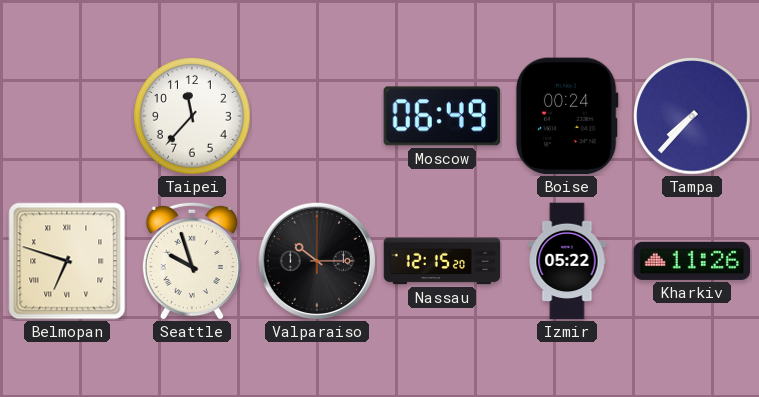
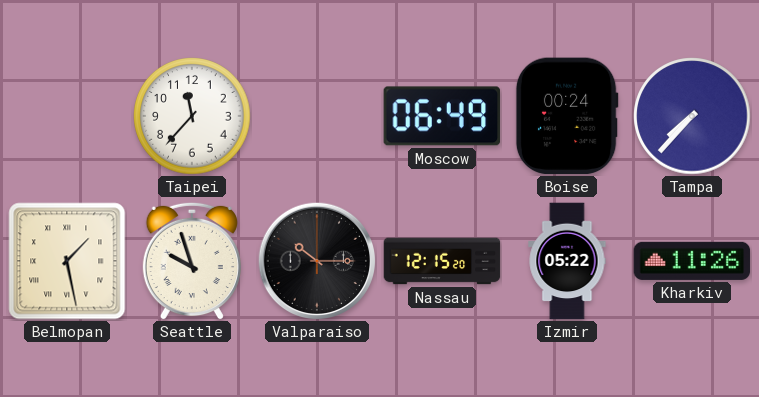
Belmopan: 6:48 -> 1:28 (67, 261)
